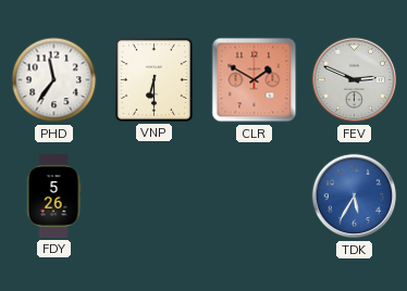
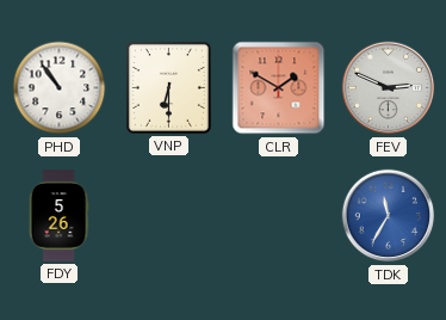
PHD: 11:36 -> 10:54 (60, 88)
TDK: 5:35 -> 11:35 (389, 216)
